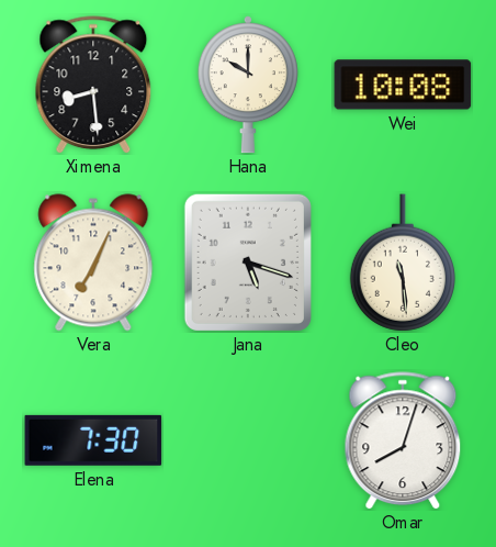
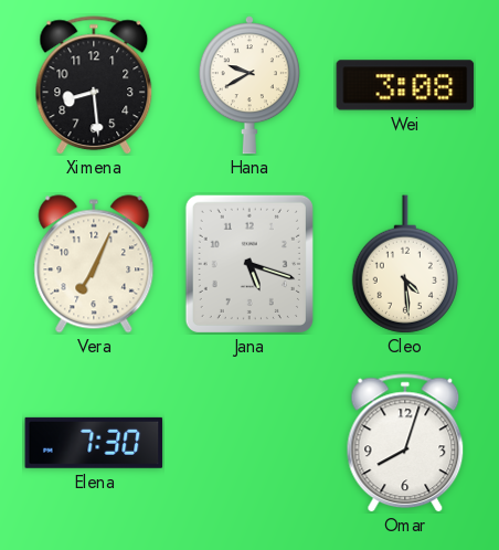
Hana: 10:00 -> 9:40 (250, 85)
Wei: 10:08 -> 3:08 (405, 85)
Cleo: 11:29 -> 4:29 (405, 264)
